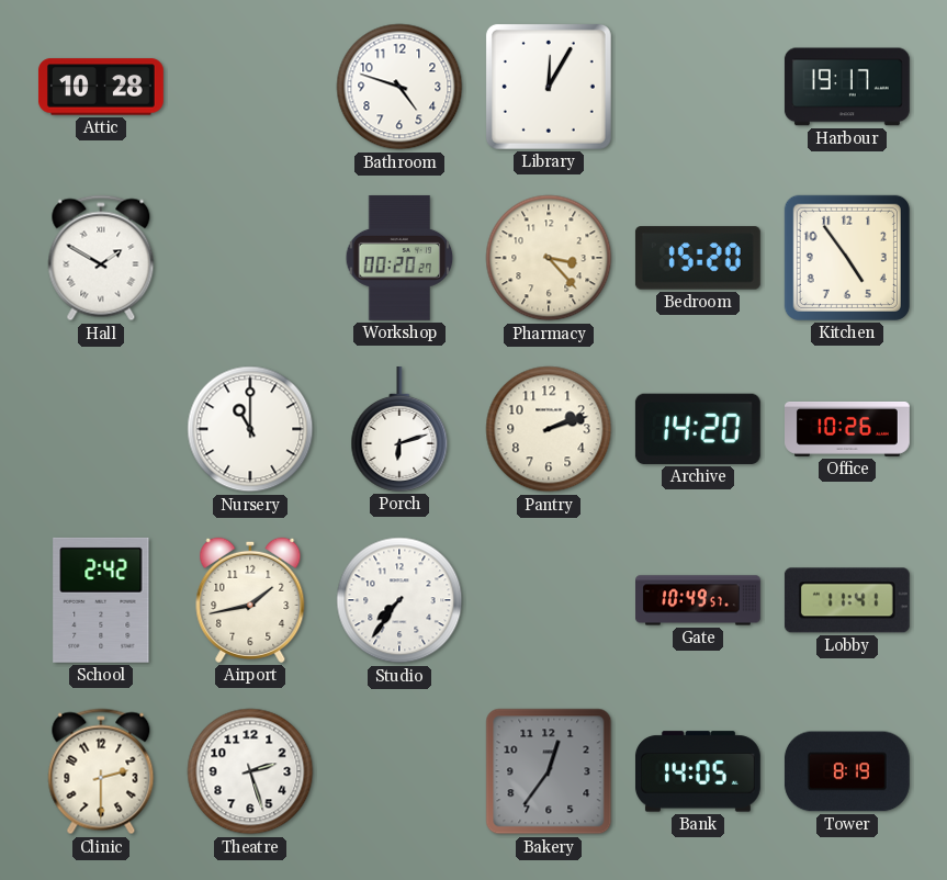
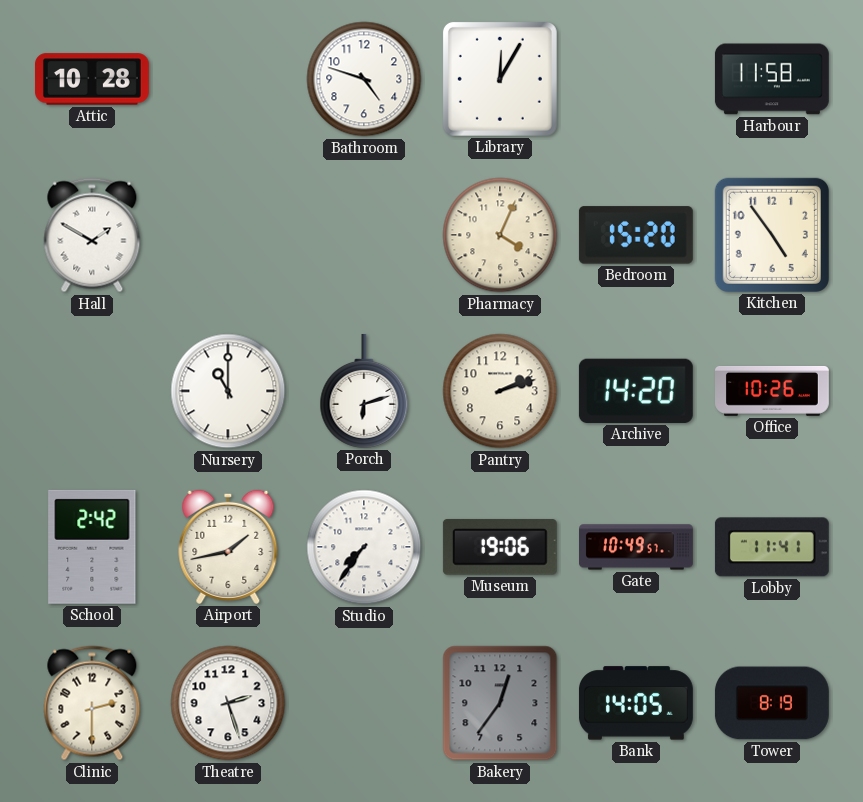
Harbour: 19:17 -> 11:58 (772, 79)
Workshop: 00:20 -> none (399, 258)
Pharmacy: 3:23 -> 4:04 (500, 235)
Museum: none -> 19:06 (500, 547)
